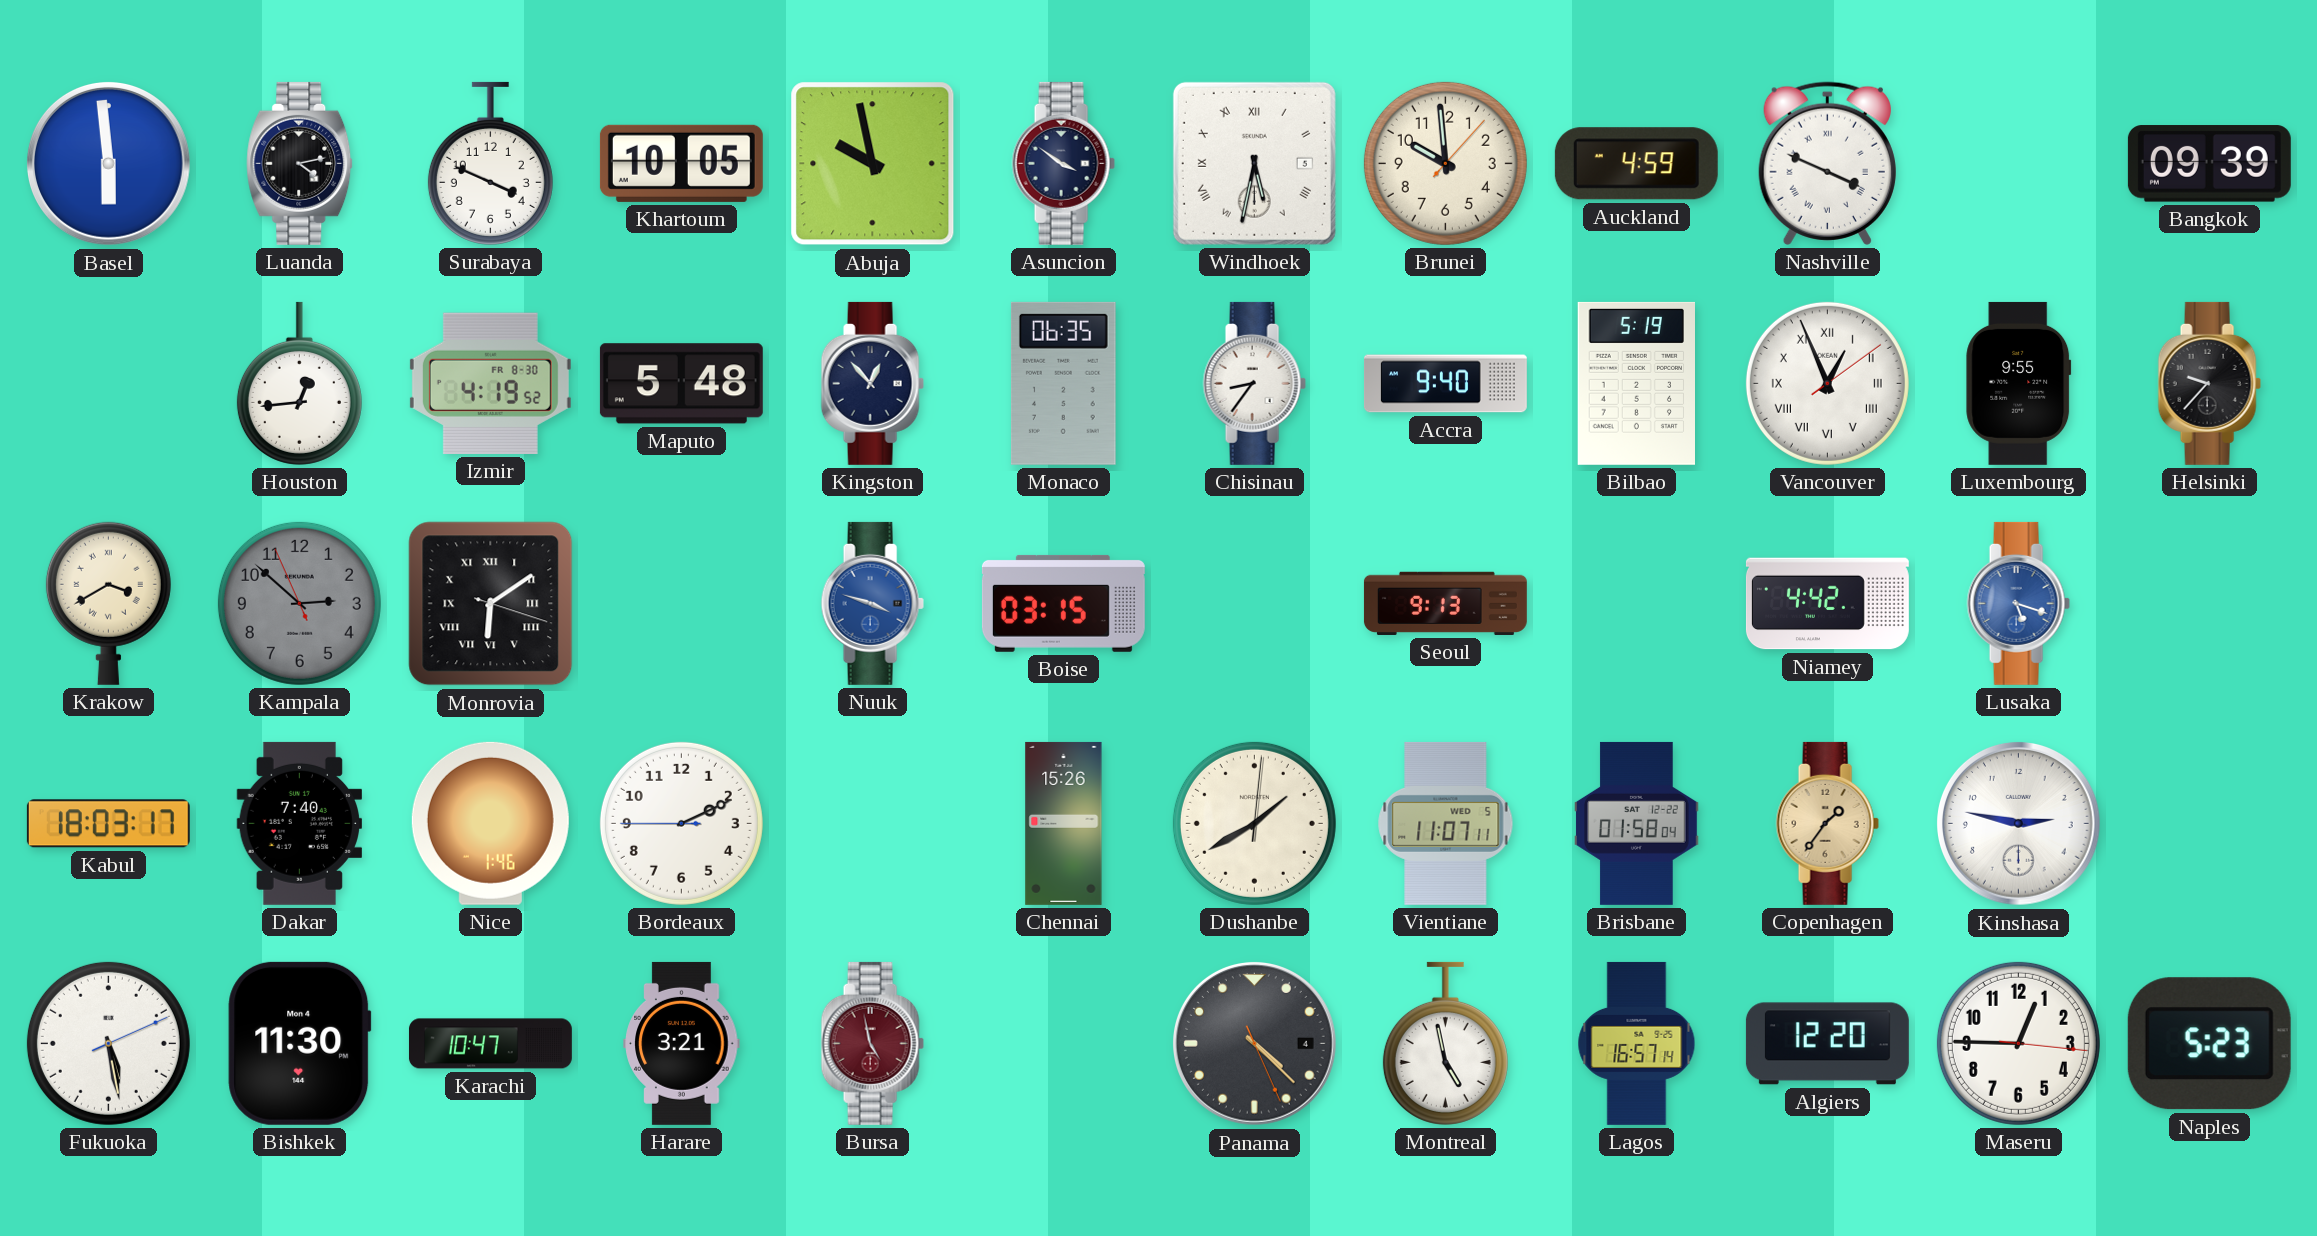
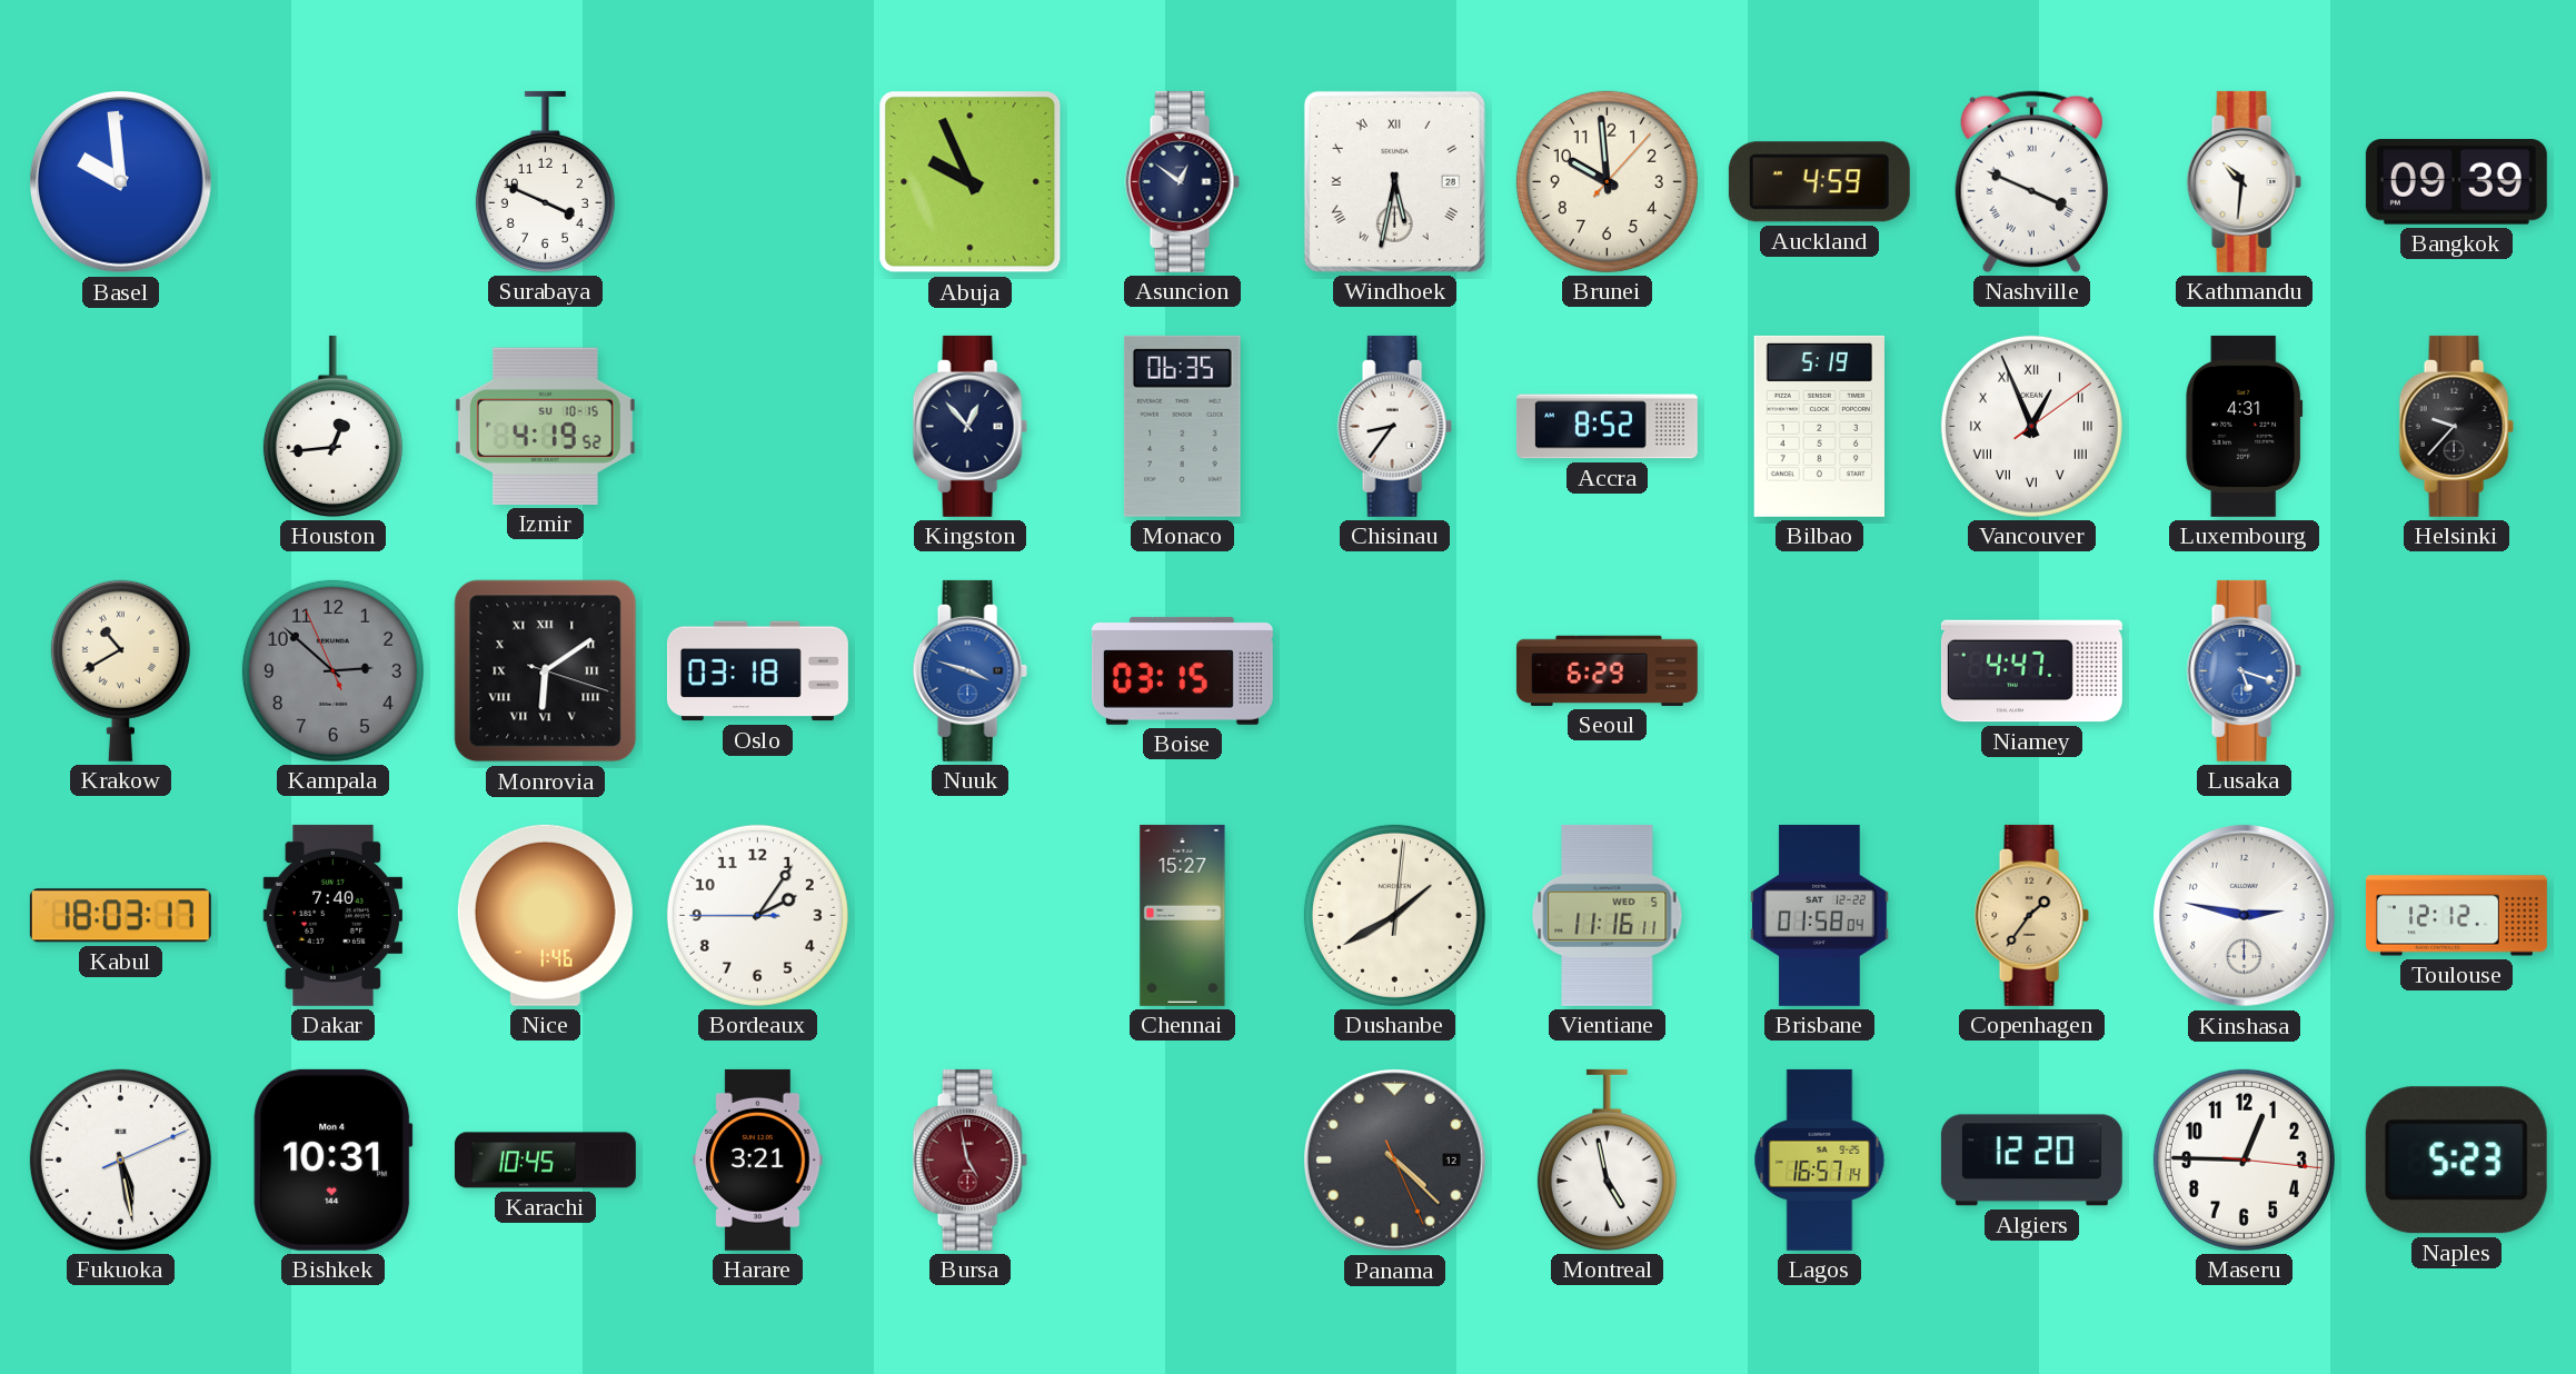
Basel: 5:59 -> 9:59 (121, 182)
Luanda: 4:13 -> none (300, 163)
Khartoum: 10:05 -> none (681, 163)
Abuja: 9:58 -> 9:56 (971, 182)
Asuncion: 3:51 -> 12:51 (1182, 181)
Windhoek date: 5 -> 28 (1394, 181)
Kathmandu: none -> 10:31 (2244, 181)
Izmir date: FR 8-30 -> SU 10-15 (545, 426)
Maputo: 5:48 -> none (681, 384)
Accra: 9:40 -> 8:52 (1607, 427)
Luxembourg: 9:55 -> 4:31 (2245, 426)
Krakow: 3:40 -> 10:40 (120, 670)
Oslo: none -> 03:18 (757, 671)
Seoul: 9:13 -> 6:29 (1607, 670)
Niamey: 4:42 -> 4:47 (2031, 671)
Bordeaux: 2:10 -> 2:05 (757, 915)
Chennai: 15:26 -> 15:27 (1183, 915)
Vientiane: 11:07 -> 11:16 (1608, 915)
Toulouse: none -> 12:12 (2456, 916)
Bishkek: 11:30 -> 10:31 (334, 1159)
Karachi: 10:47 -> 10:45 (545, 1161)
Panama date: 4 -> 12 (1395, 1161)
